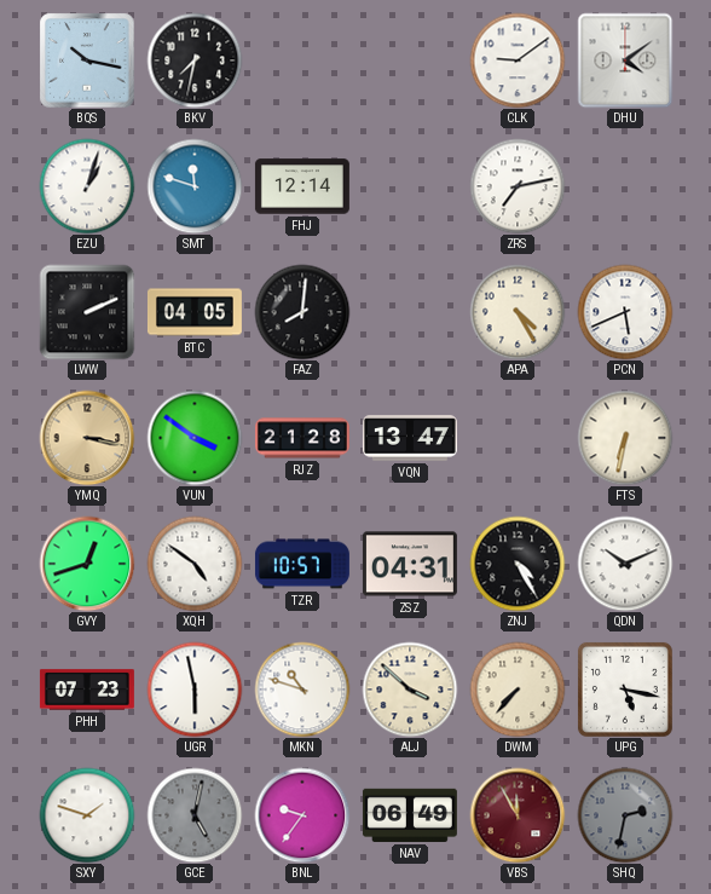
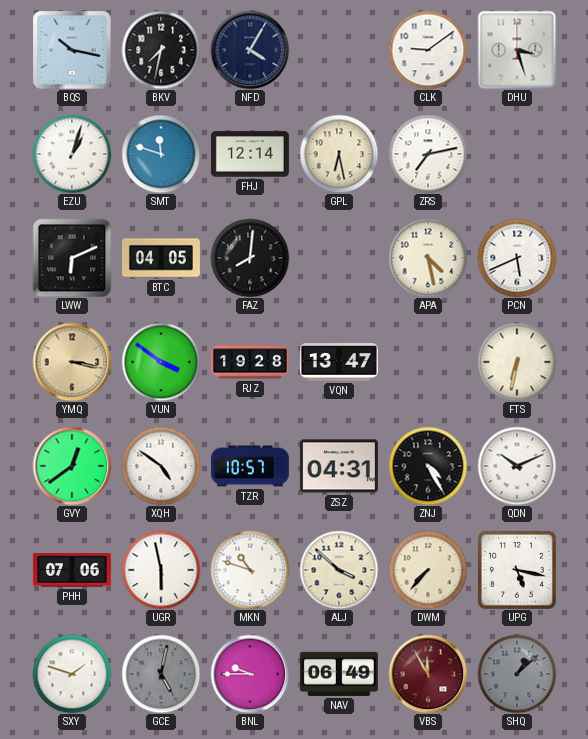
NFD: none -> 4:05 (250, 50)
DHU: 4:09 -> 3:27 (517, 50)
GPL: none -> 6:28 (339, 154)
LWW: 2:11 -> 6:11 (72, 258)
APA: 4:25 -> 4:28 (428, 258)
RJZ: 21:28 -> 19:28 (250, 362)
GVY: 12:42 -> 12:39 (72, 466)
PHH: 07:23 -> 07:06 (72, 570)
BNL: 9:36 -> 9:45 (250, 674)
SHQ: 2:32 -> 1:08 (517, 674)
